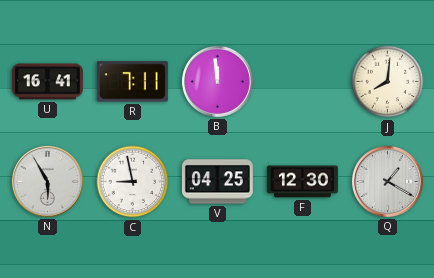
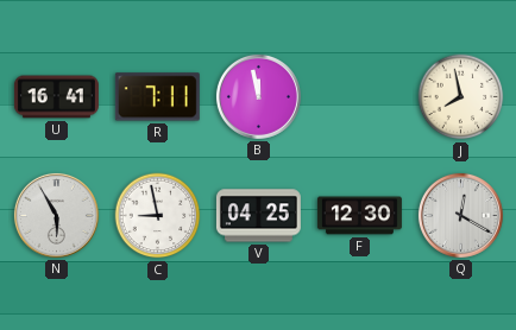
B: 11:59 -> 11:58 (258, 96)
J: 8:01 -> 7:58 (461, 97)
Q: 1:20 -> 12:20 (460, 215)
